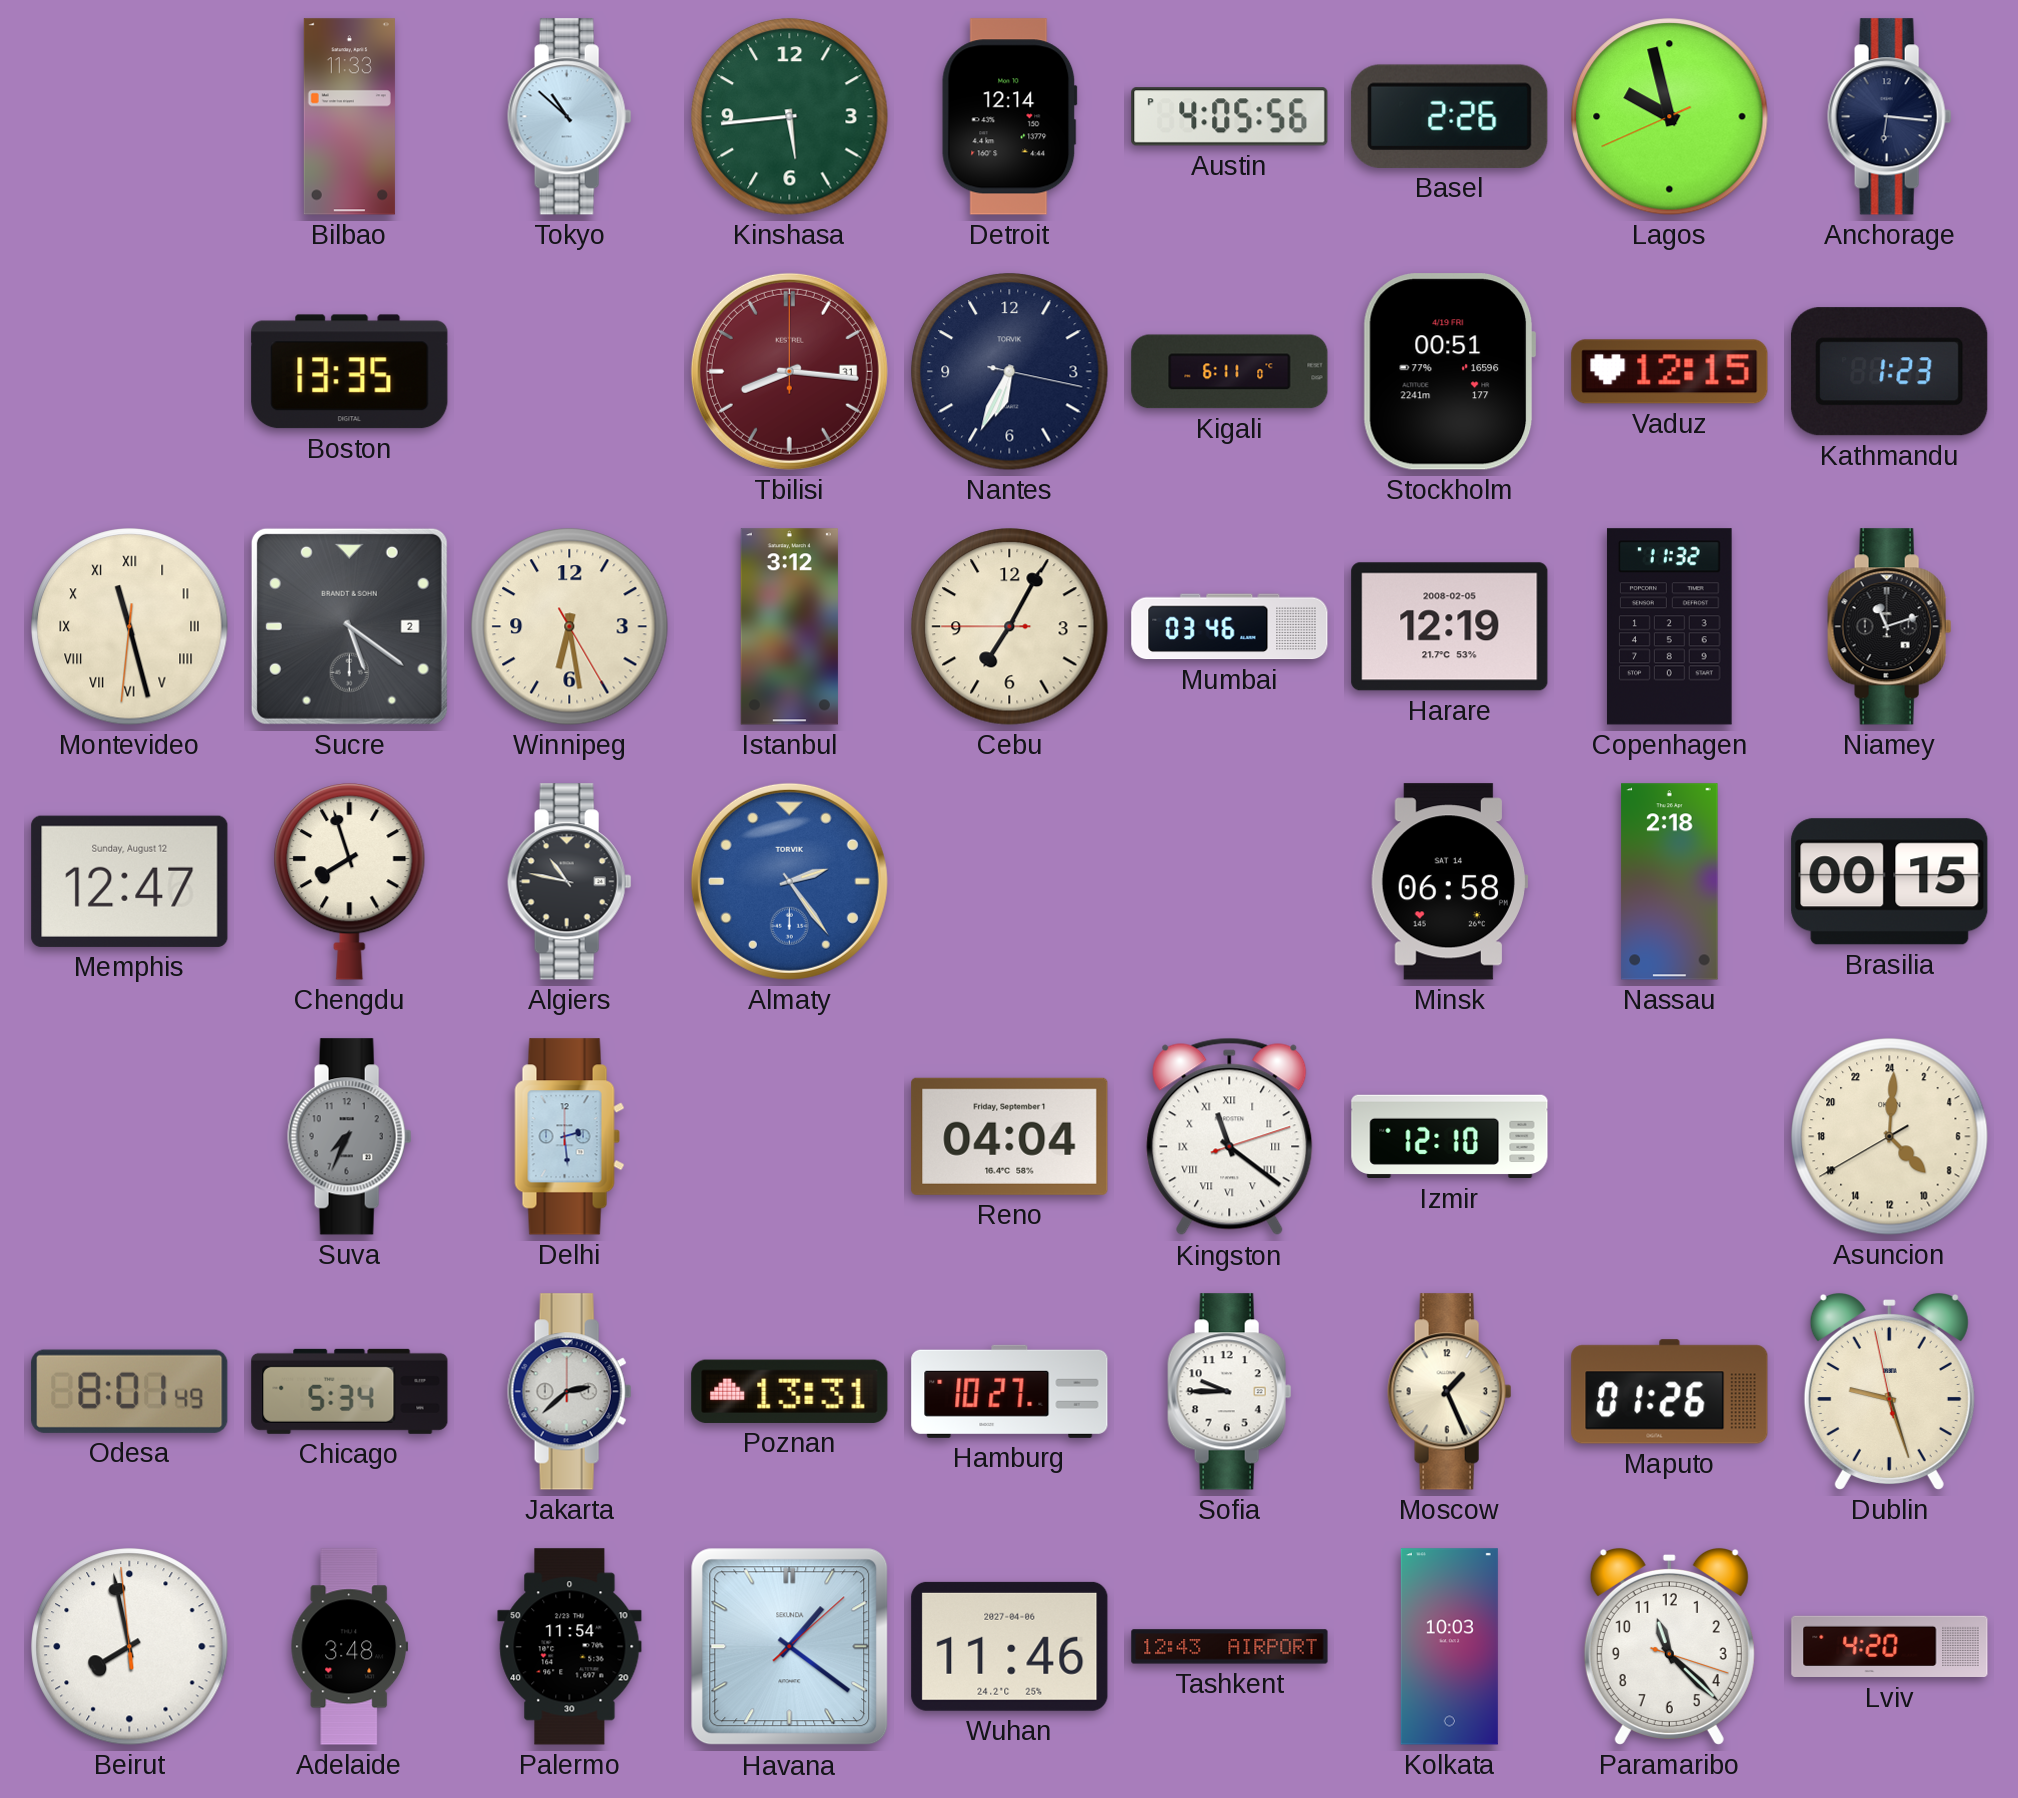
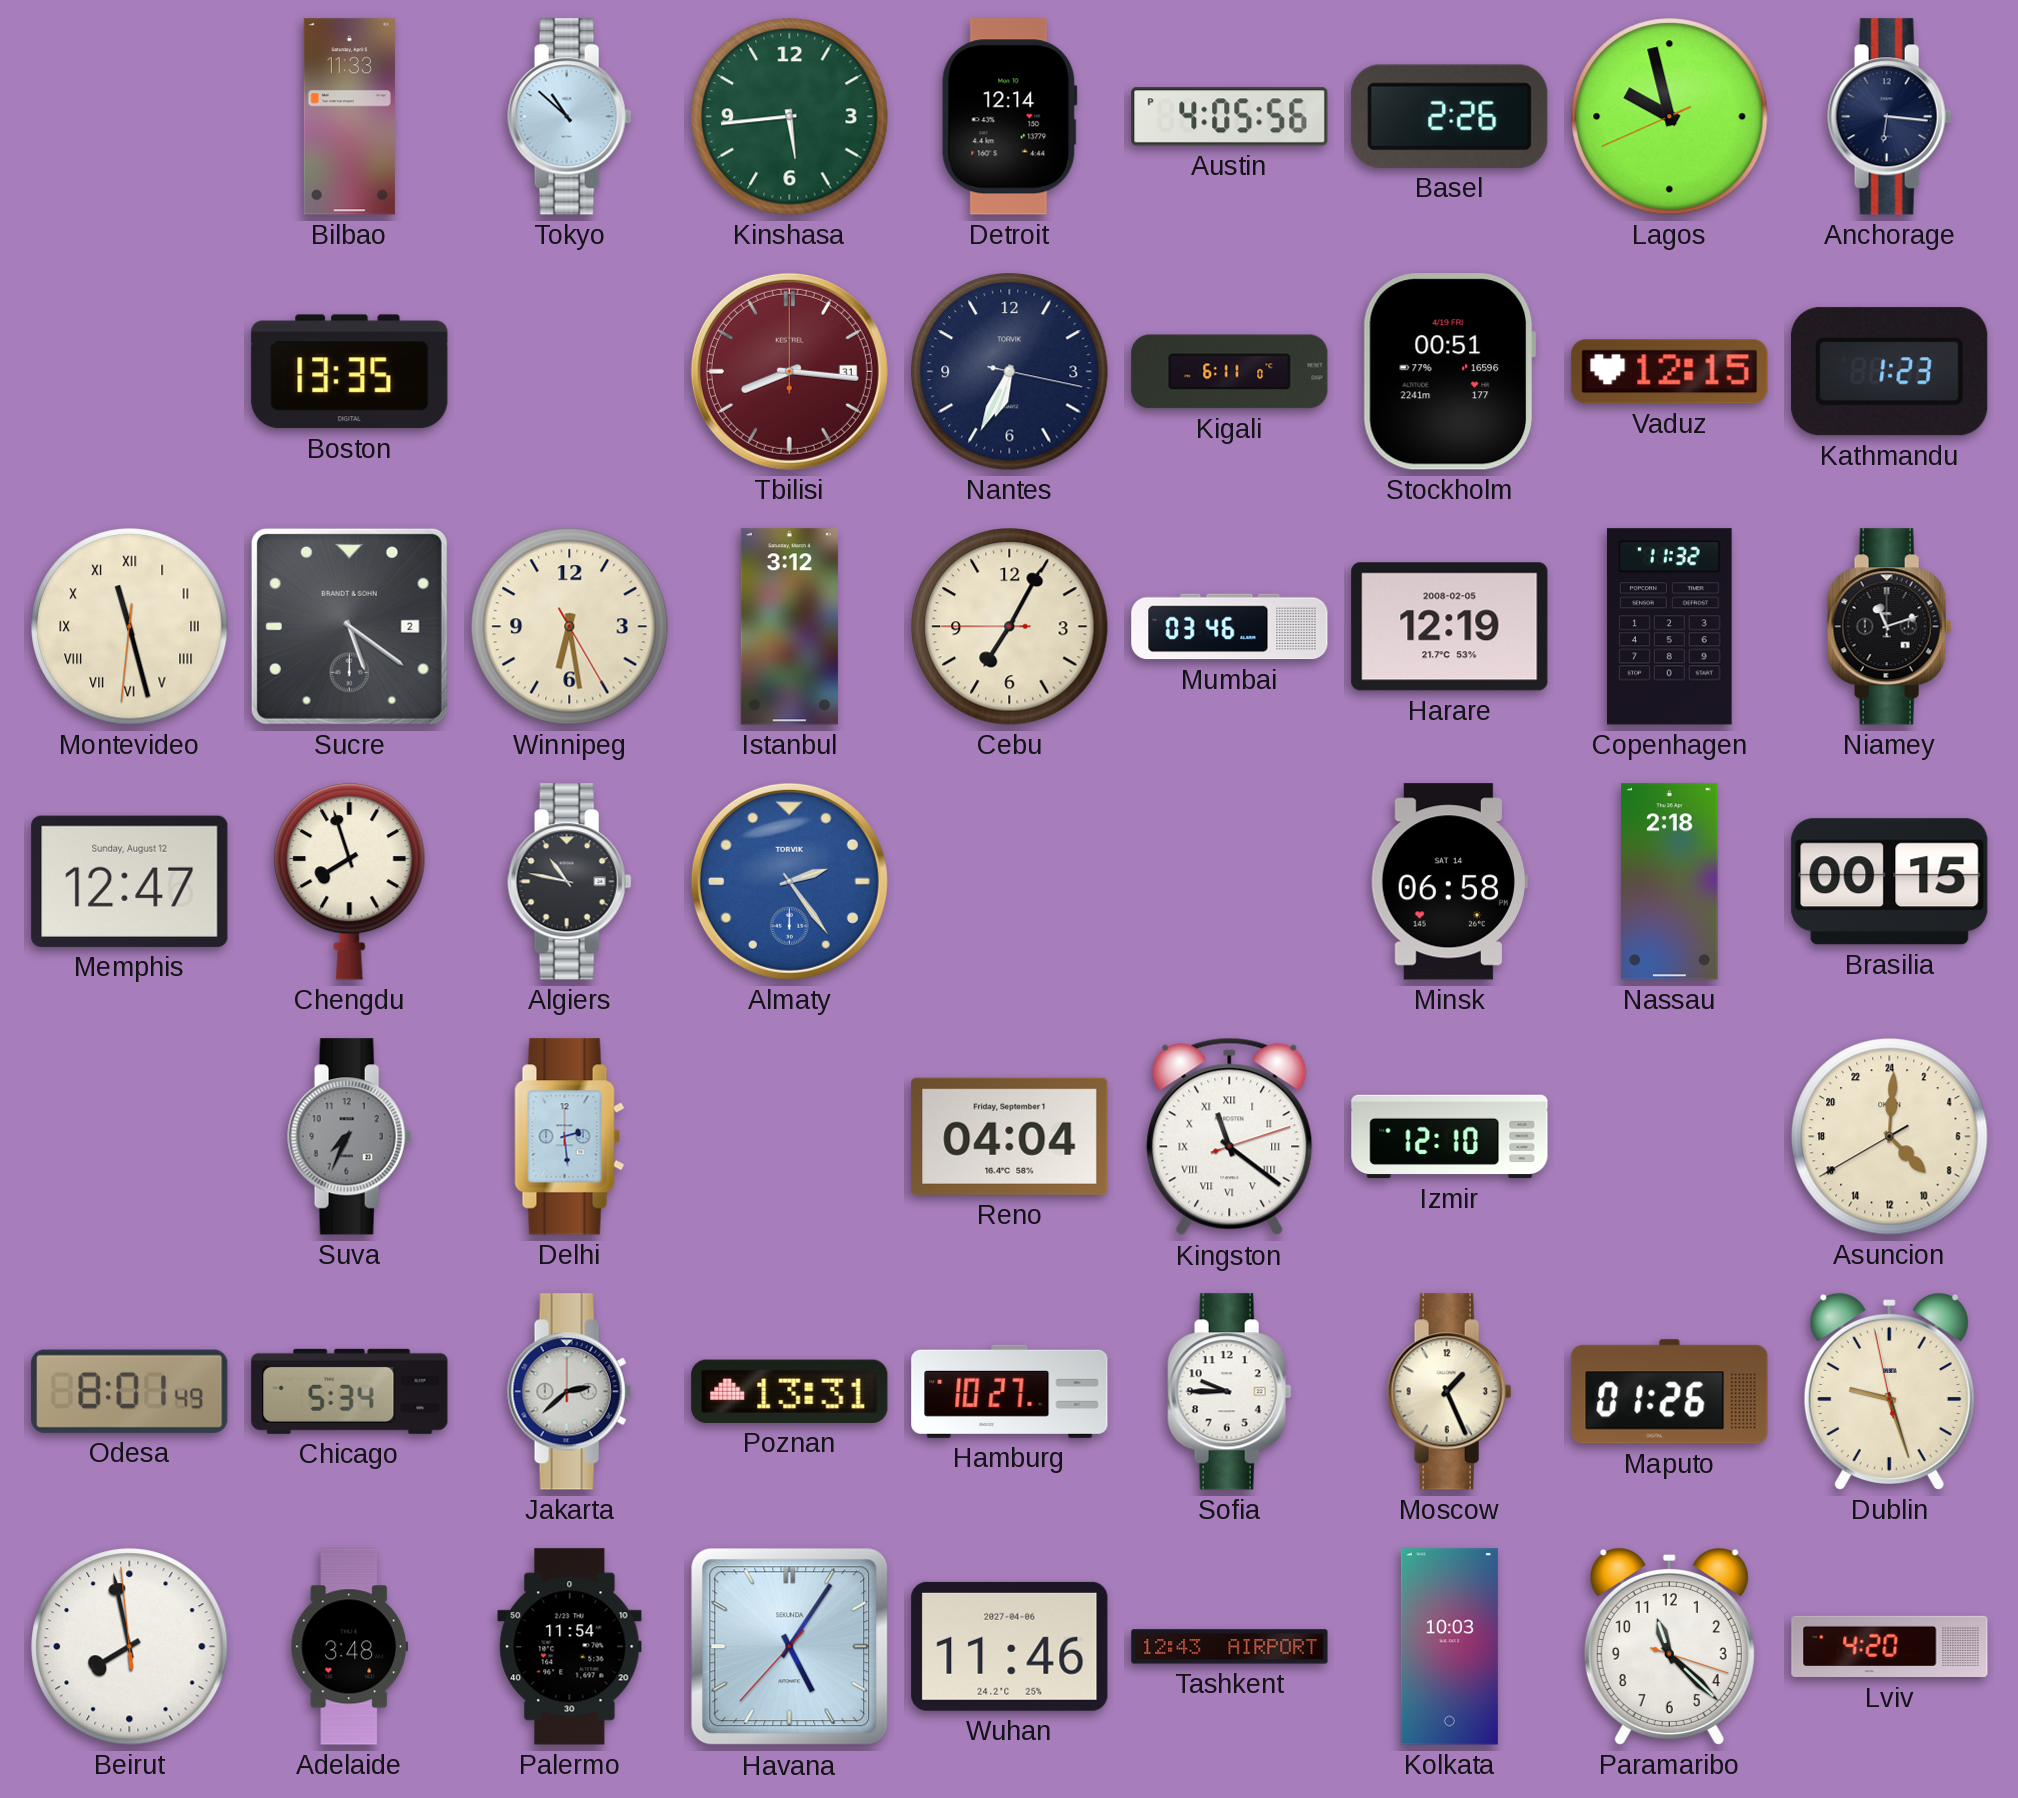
Havana: 1:21 -> 5:05 (790, 1647)
